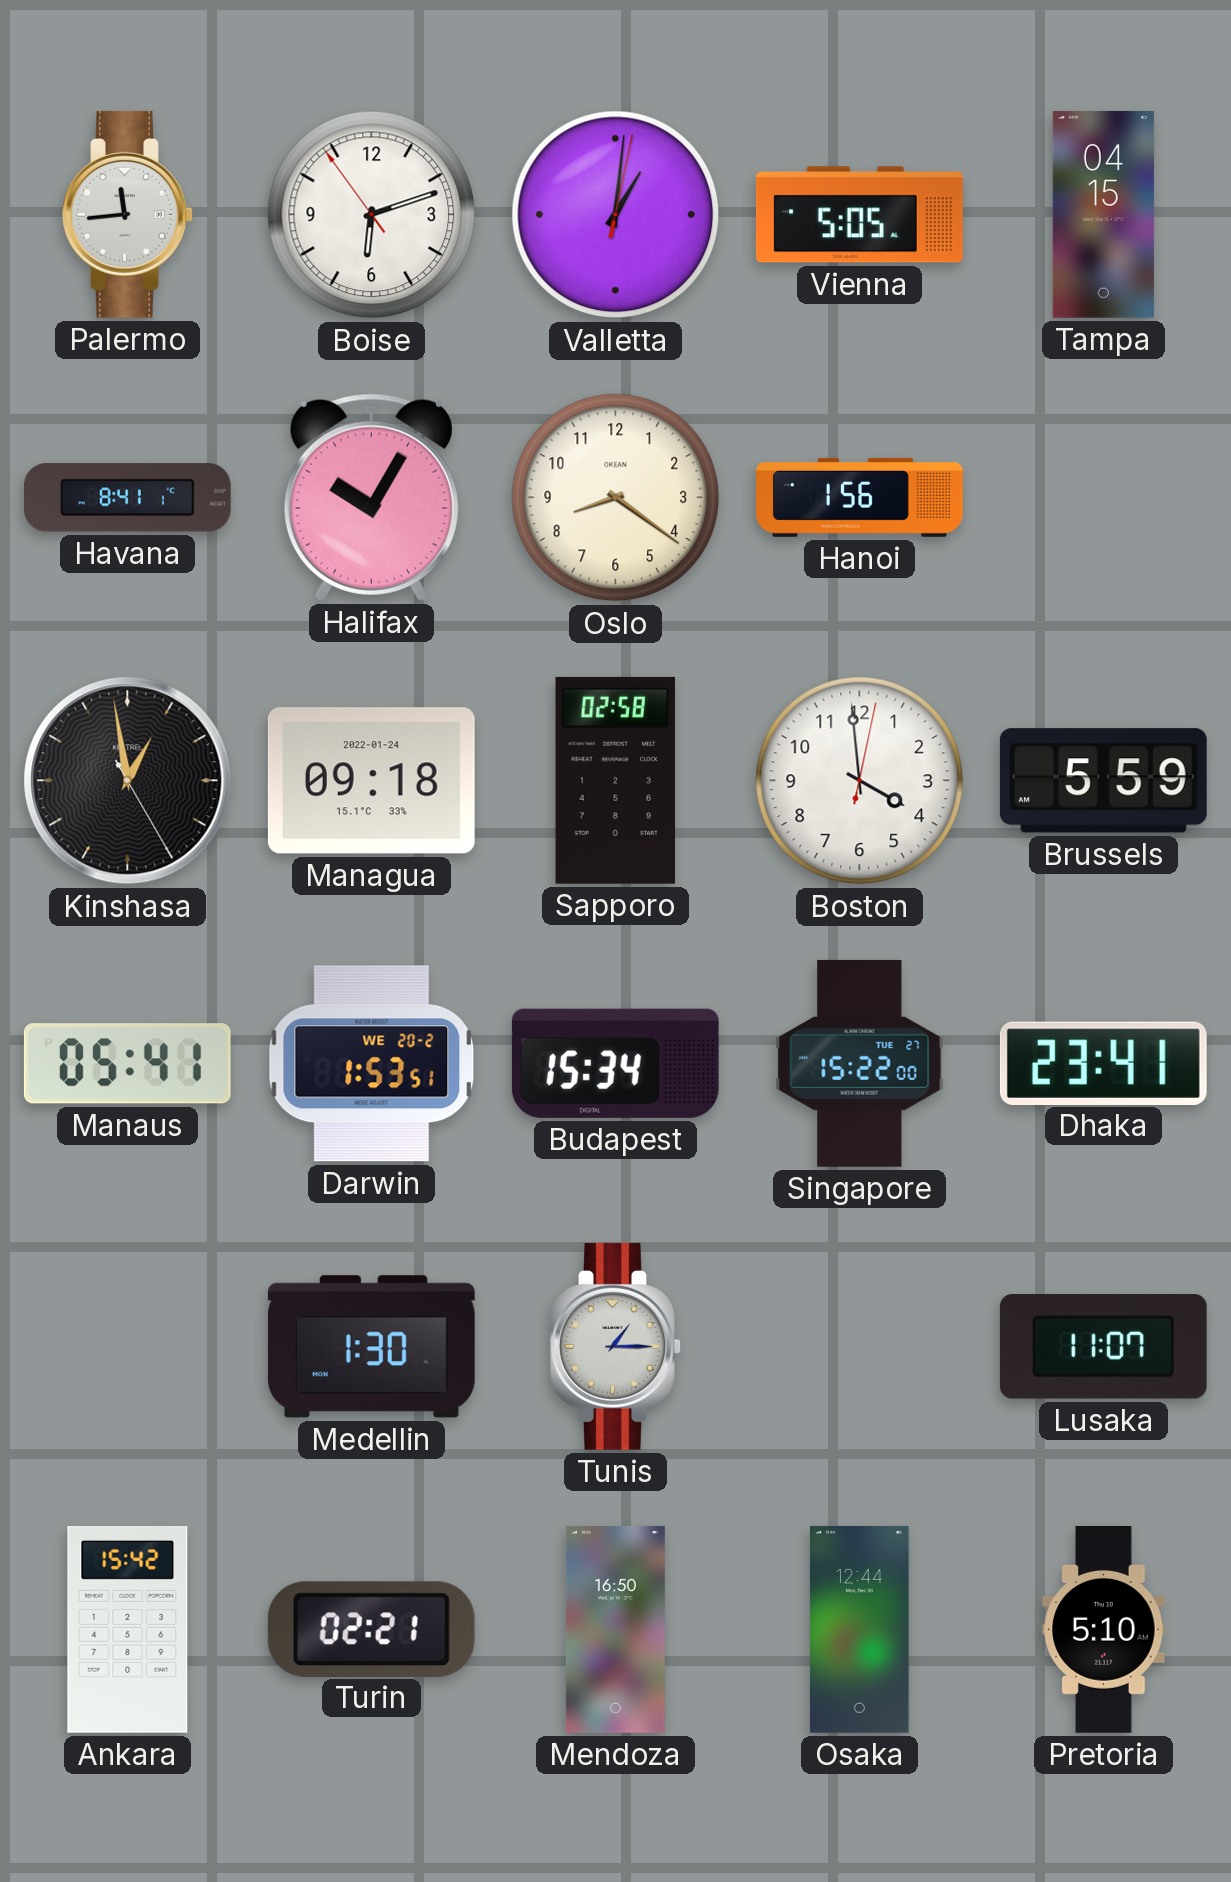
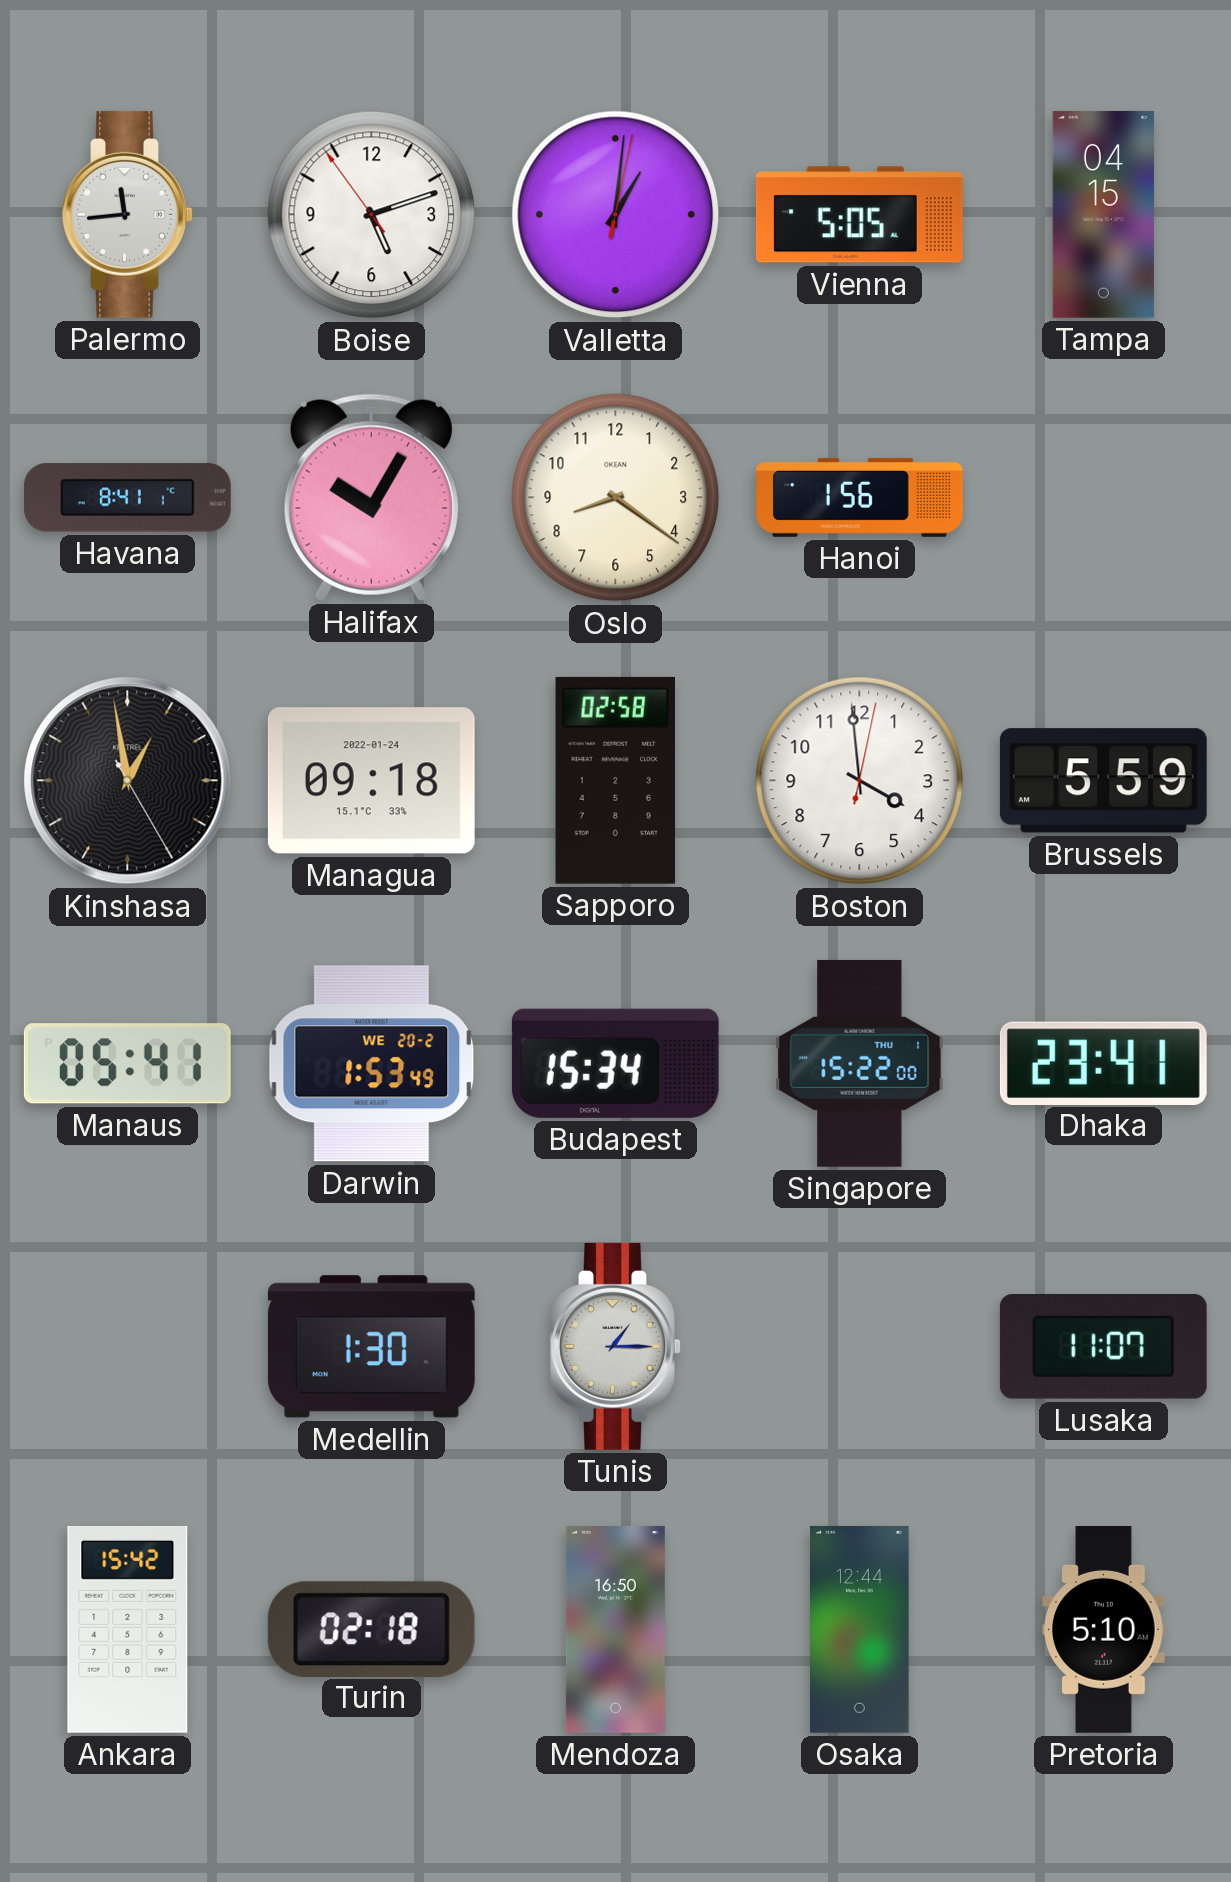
Boise: 6:11 -> 5:11 (372, 215)
Darwin: 1:53:51 -> 1:53:49 (372, 1064)
Singapore date: TUE 27 -> THU 1 (860, 1063)
Turin: 02:21 -> 02:18 (371, 1629)
